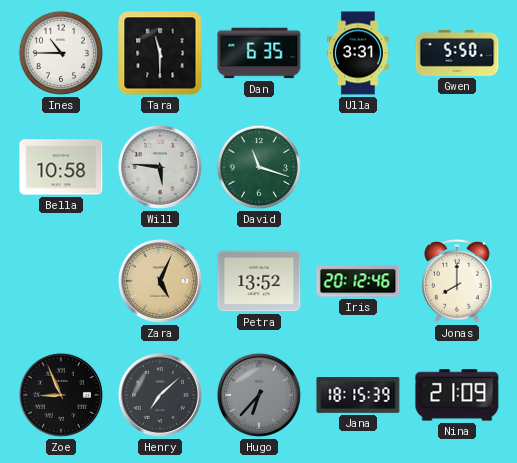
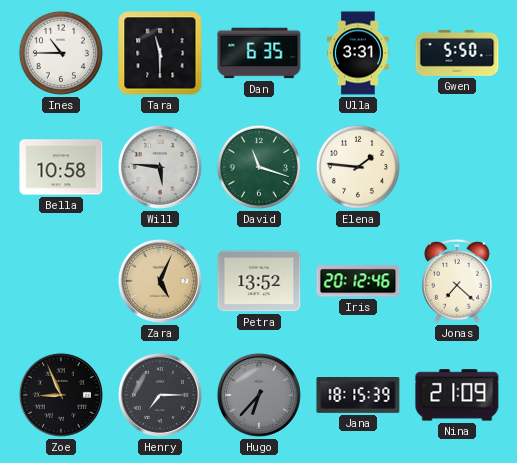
Elena: none -> 1:46 (358, 167)
Jonas: 8:00 -> 7:22 (457, 281)
Henry: 7:08 -> 7:15 (160, 395)
